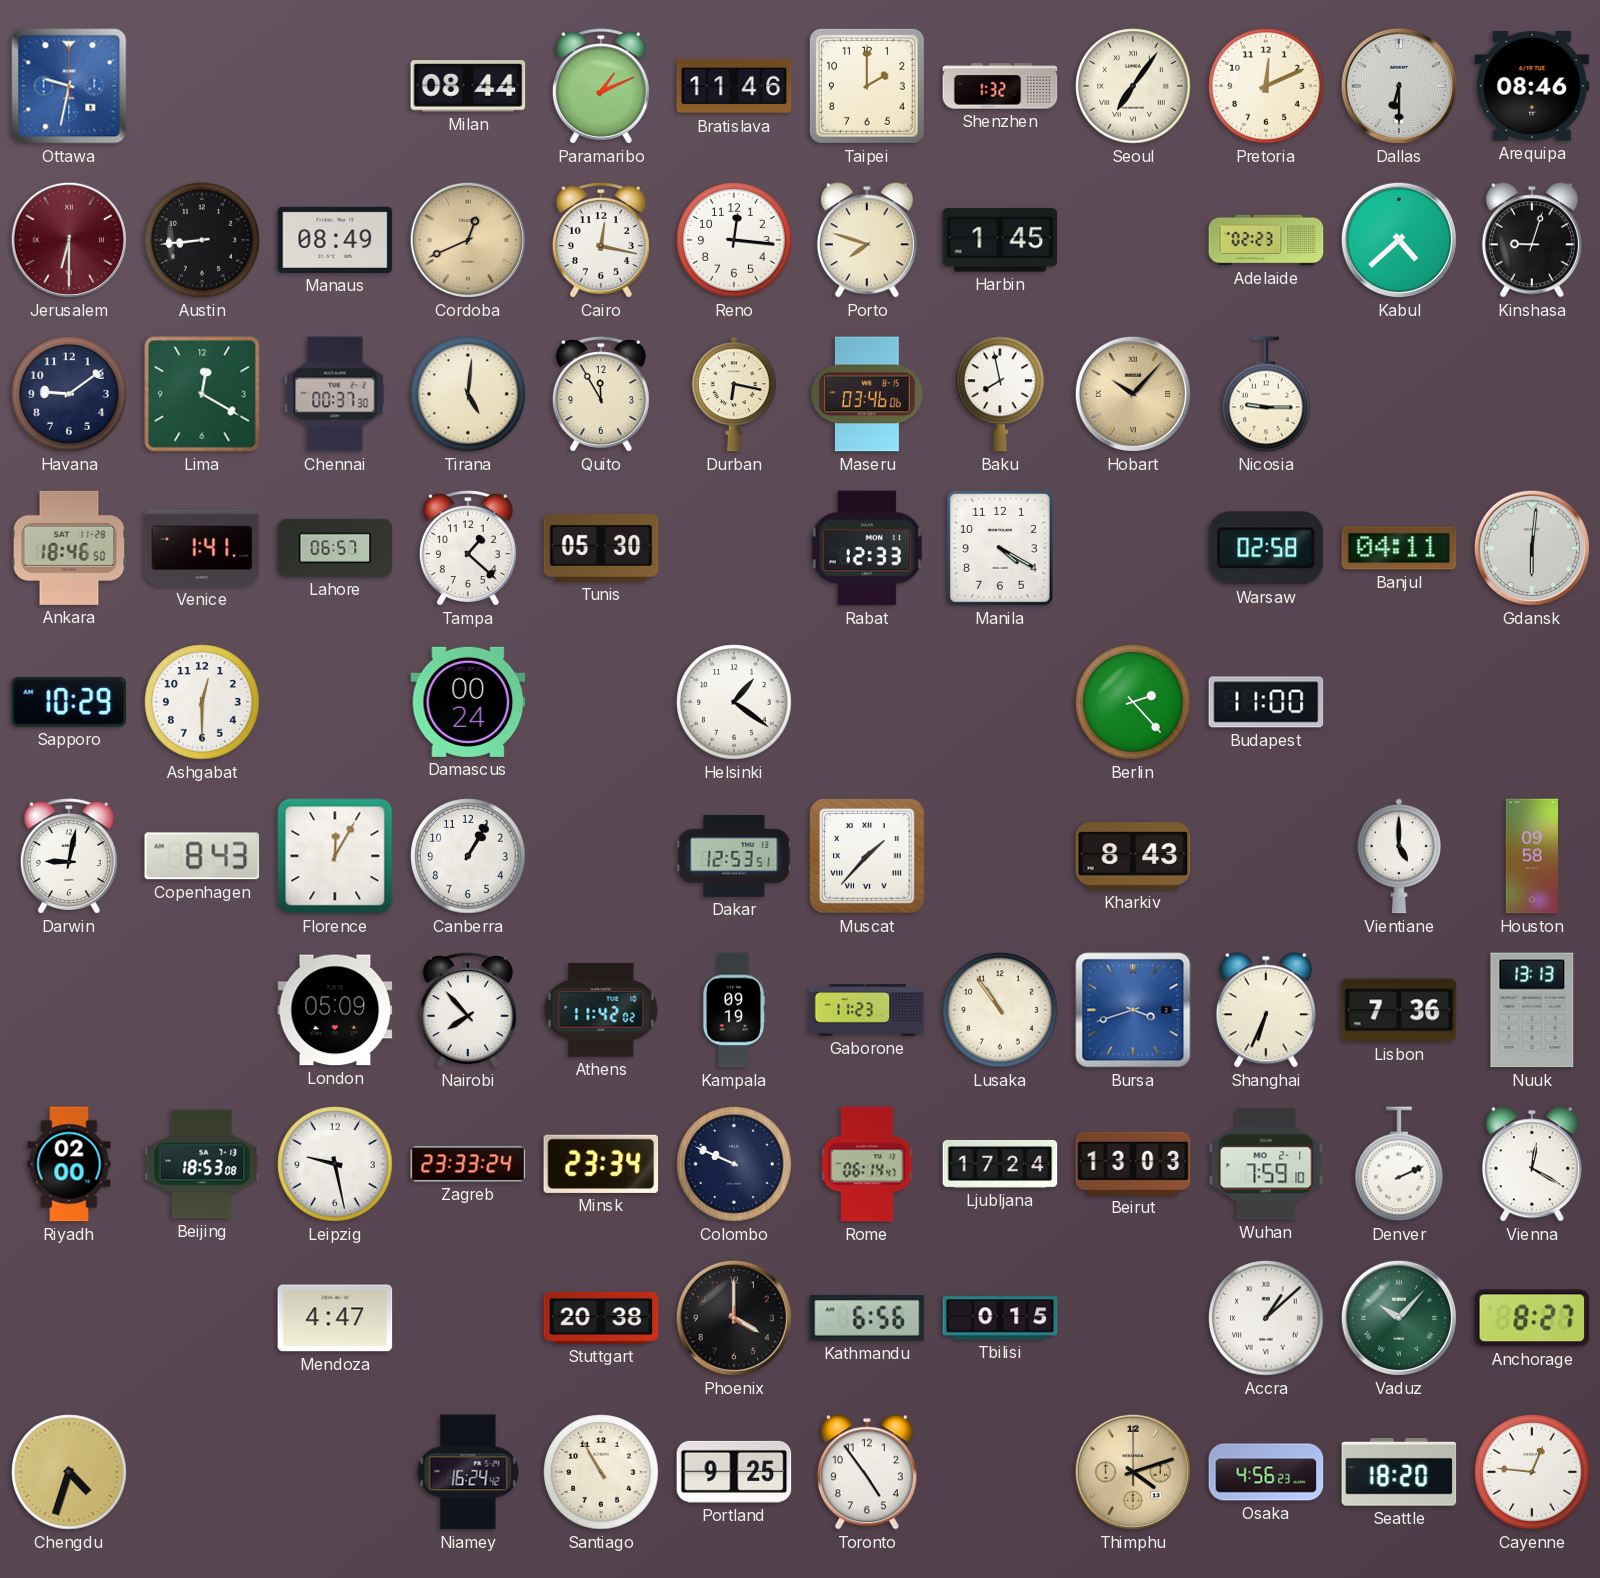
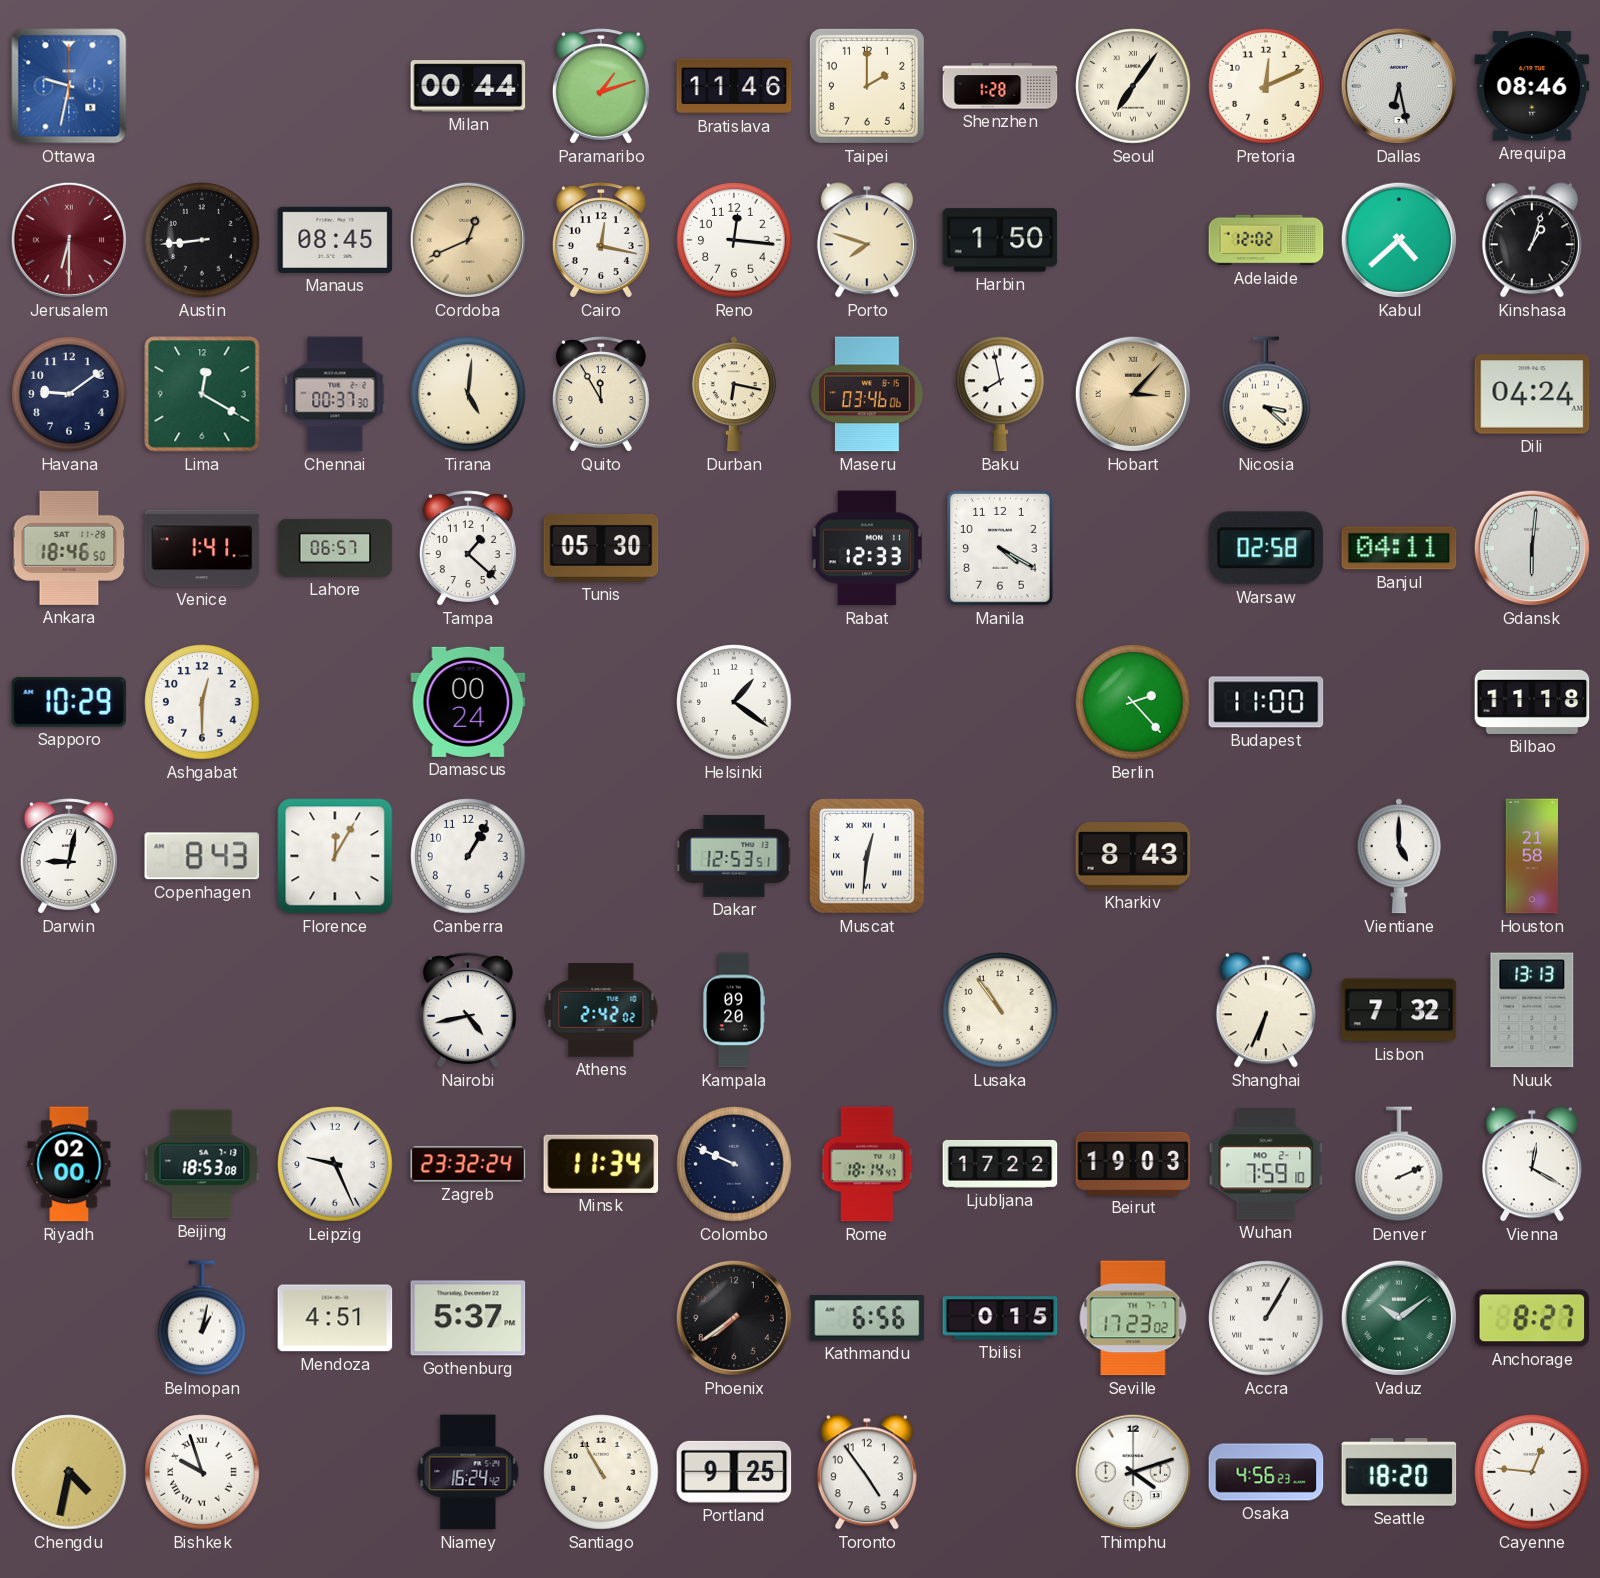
Milan: 08:44 -> 00:44 (468, 86)
Paramaribo: 1:11 -> 1:12 (601, 86)
Shenzhen: 1:32 -> 1:28 (1000, 86)
Dallas: 6:30 -> 6:28 (1399, 86)
Manaus: 08:49 -> 08:45 (335, 240)
Harbin: 1:45 -> 1:50 (1000, 240)
Adelaide: 02:23 -> 12:02 (1266, 240)
Kinshasa: 9:03 -> 1:03 (1532, 240)
Hobart: 10:07 -> 3:07 (1133, 394)
Nicosia: 9:15 -> 3:22 (1266, 394)
Dili: none -> 04:24 (1532, 394)
Bilbao: none -> 11:18 (1532, 702)
Muscat: 1:37 -> 12:31 (867, 856)
Houston: 09:58 -> 21:58 (1532, 856)
London: 05:09 -> none (335, 1010)
Nairobi: 7:53 -> 4:43 (468, 1010)
Athens: 11:42 -> 2:42 (601, 1010)
Kampala: 09:19 -> 09:20 (733, 1010)
Gaborone: 11:23 -> none (867, 1010)
Bursa: 3:42 -> none (1133, 1010)
Lisbon: 7:36 -> 7:32 (1399, 1010)
Leipzig: 9:28 -> 9:26 (335, 1164)
Zagreb: 23:33 -> 23:32 (468, 1164)
Minsk: 23:34 -> 11:34 (601, 1164)
Rome: 06:14 -> 18:14 (867, 1164)
Ljubljana: 17:24 -> 17:22 (1000, 1164)
Beirut: 13:03 -> 19:03 (1133, 1163)
Belmopan: none -> 1:02 (202, 1318)
Mendoza: 4:47 -> 4:51 (335, 1318)
Gothenburg: none -> 5:37 (468, 1318)
Stuttgart: 20:38 -> none (601, 1318)
Phoenix: 4:00 -> 7:39 (734, 1318)
Seville: none -> 17:23 (1133, 1318)
Accra: 1:08 -> 1:05 (1266, 1318)
Vaduz: 10:07 -> 10:09 (1399, 1318)
Chengdu: 4:33 -> 4:32 (69, 1472)
Bishkek: none -> 9:57 (202, 1472)
Thimphu dial: champagne -> white (1133, 1472)
